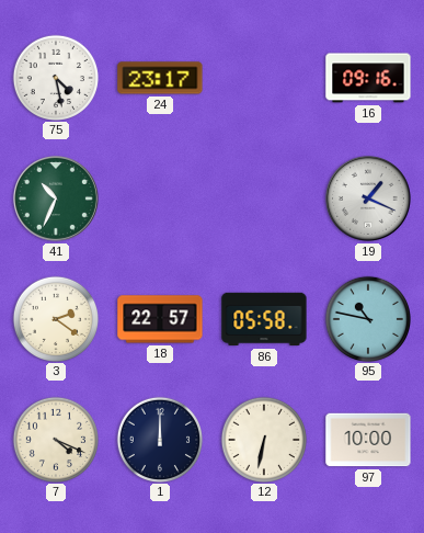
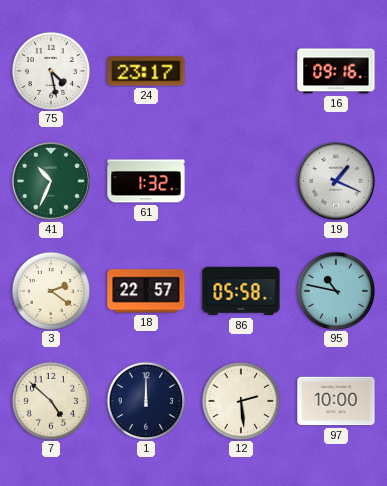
61: none -> 1:32 (146, 181)
7: 4:19 -> 4:52 (50, 400)
12: 6:32 -> 2:29 (240, 400)
